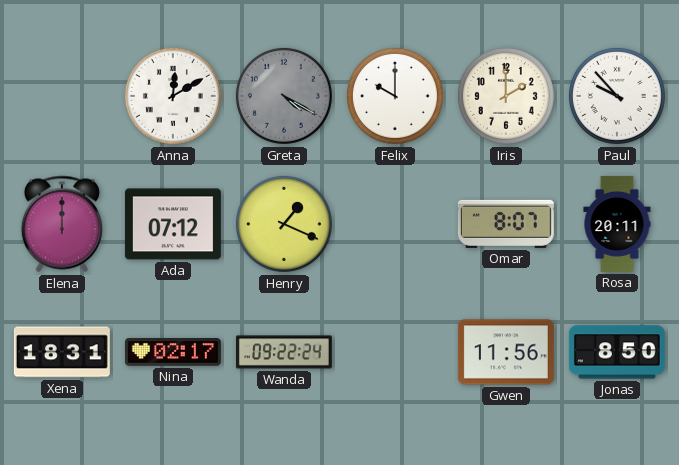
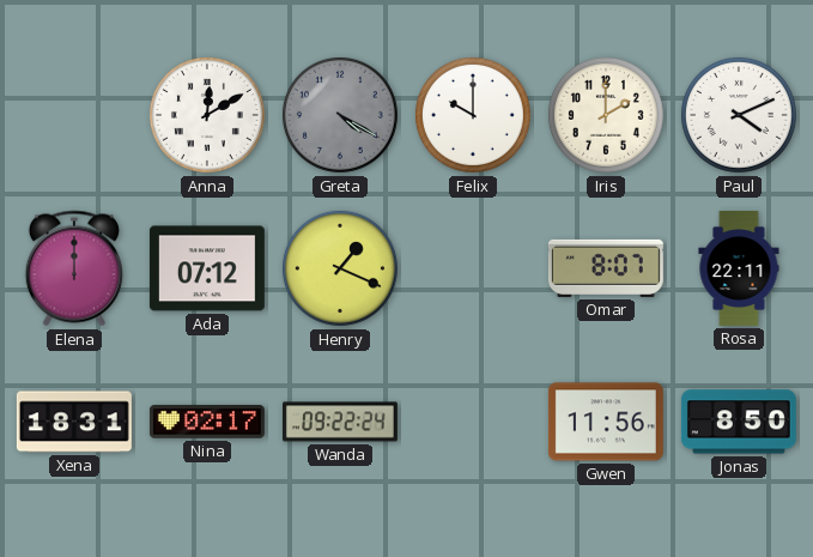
Paul: 9:53 -> 4:11 (739, 115)
Rosa: 20:11 -> 22:11 (739, 268)
